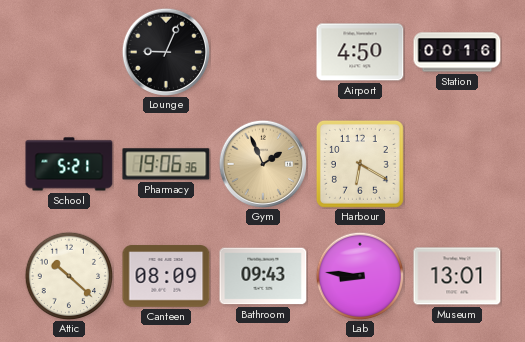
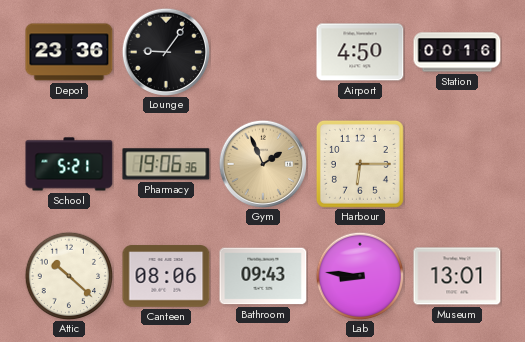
Depot: none -> 23:36 (69, 52)
Lounge: 9:04 -> 9:06 (165, 51)
Harbour: 6:20 -> 6:15 (360, 164)
Canteen: 08:09 -> 08:06 (166, 276)
